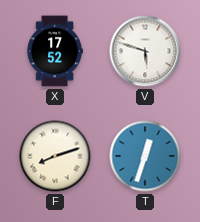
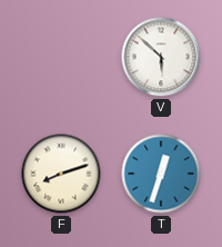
X: 17:52 -> none (55, 51)
V: 5:48 -> 5:52 (161, 57)
